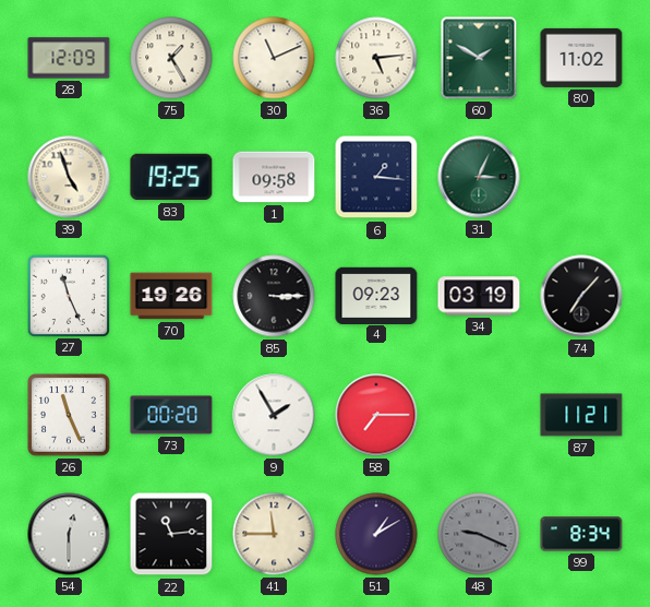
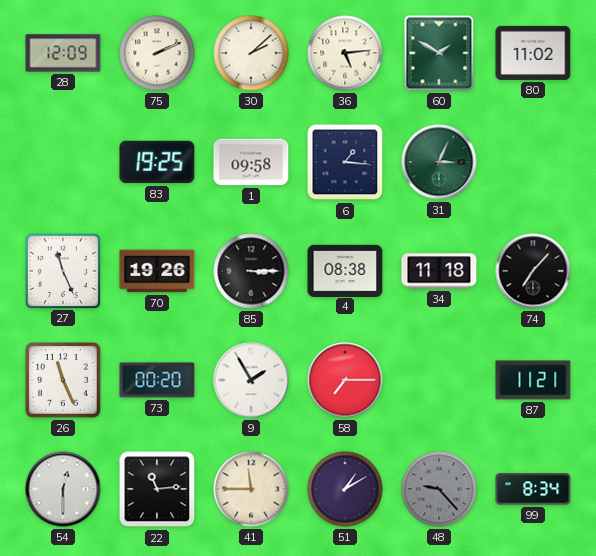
75: 1:25 -> 2:11 (157, 53)
30: 11:11 -> 2:08 (251, 53)
39: 4:57 -> none (69, 177)
4: 09:23 -> 08:38 (345, 270)
34: 03:19 -> 11:18 (439, 271)
48: 9:19 -> 9:23 (439, 489)
